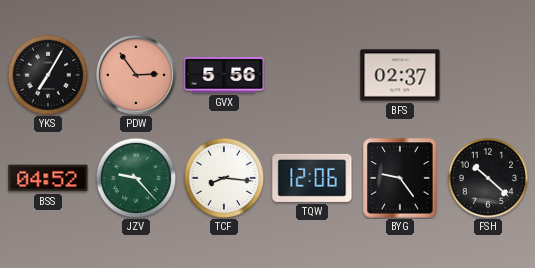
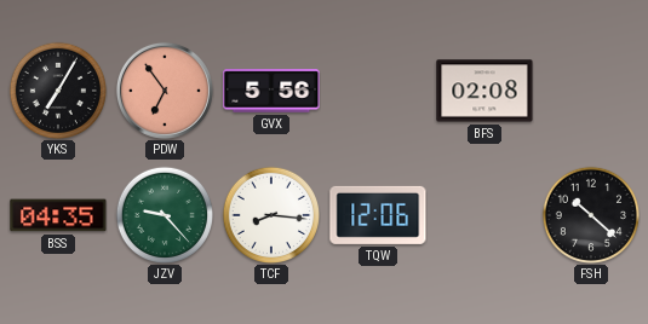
PDW: 2:54 -> 6:54 (165, 91)
BFS: 02:37 -> 02:08 (484, 91)
BSS: 04:52 -> 04:35 (58, 215)
BYG: 9:24 -> none (400, 178)
